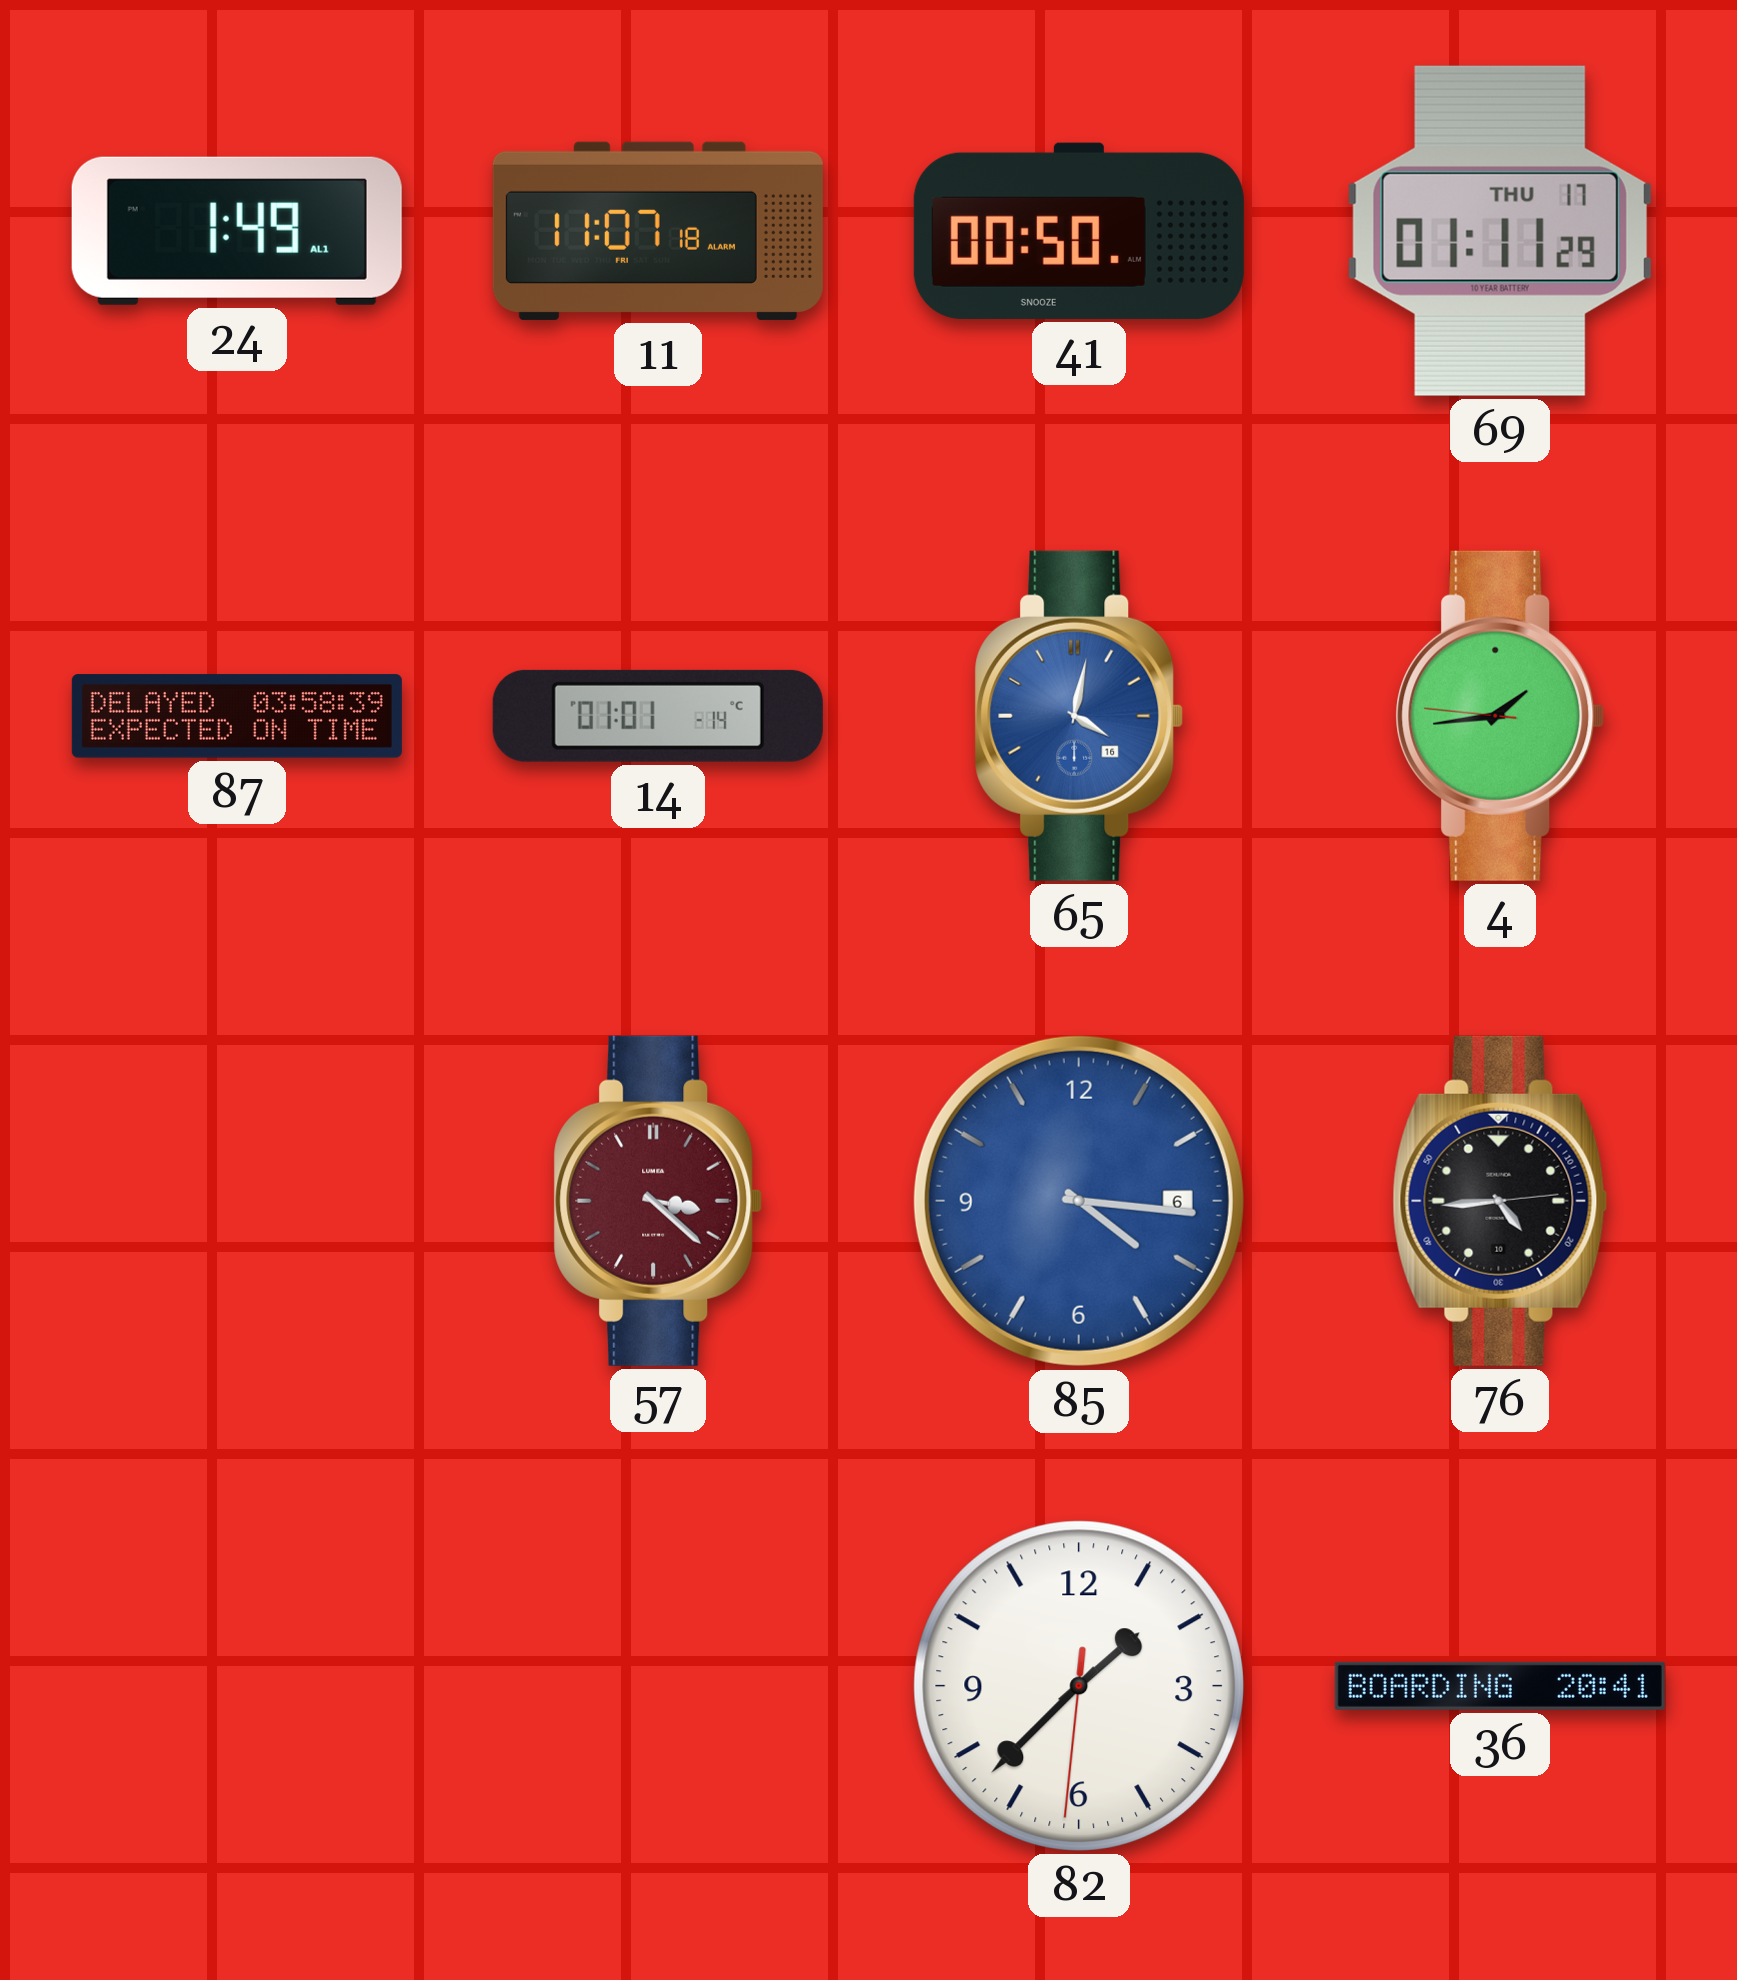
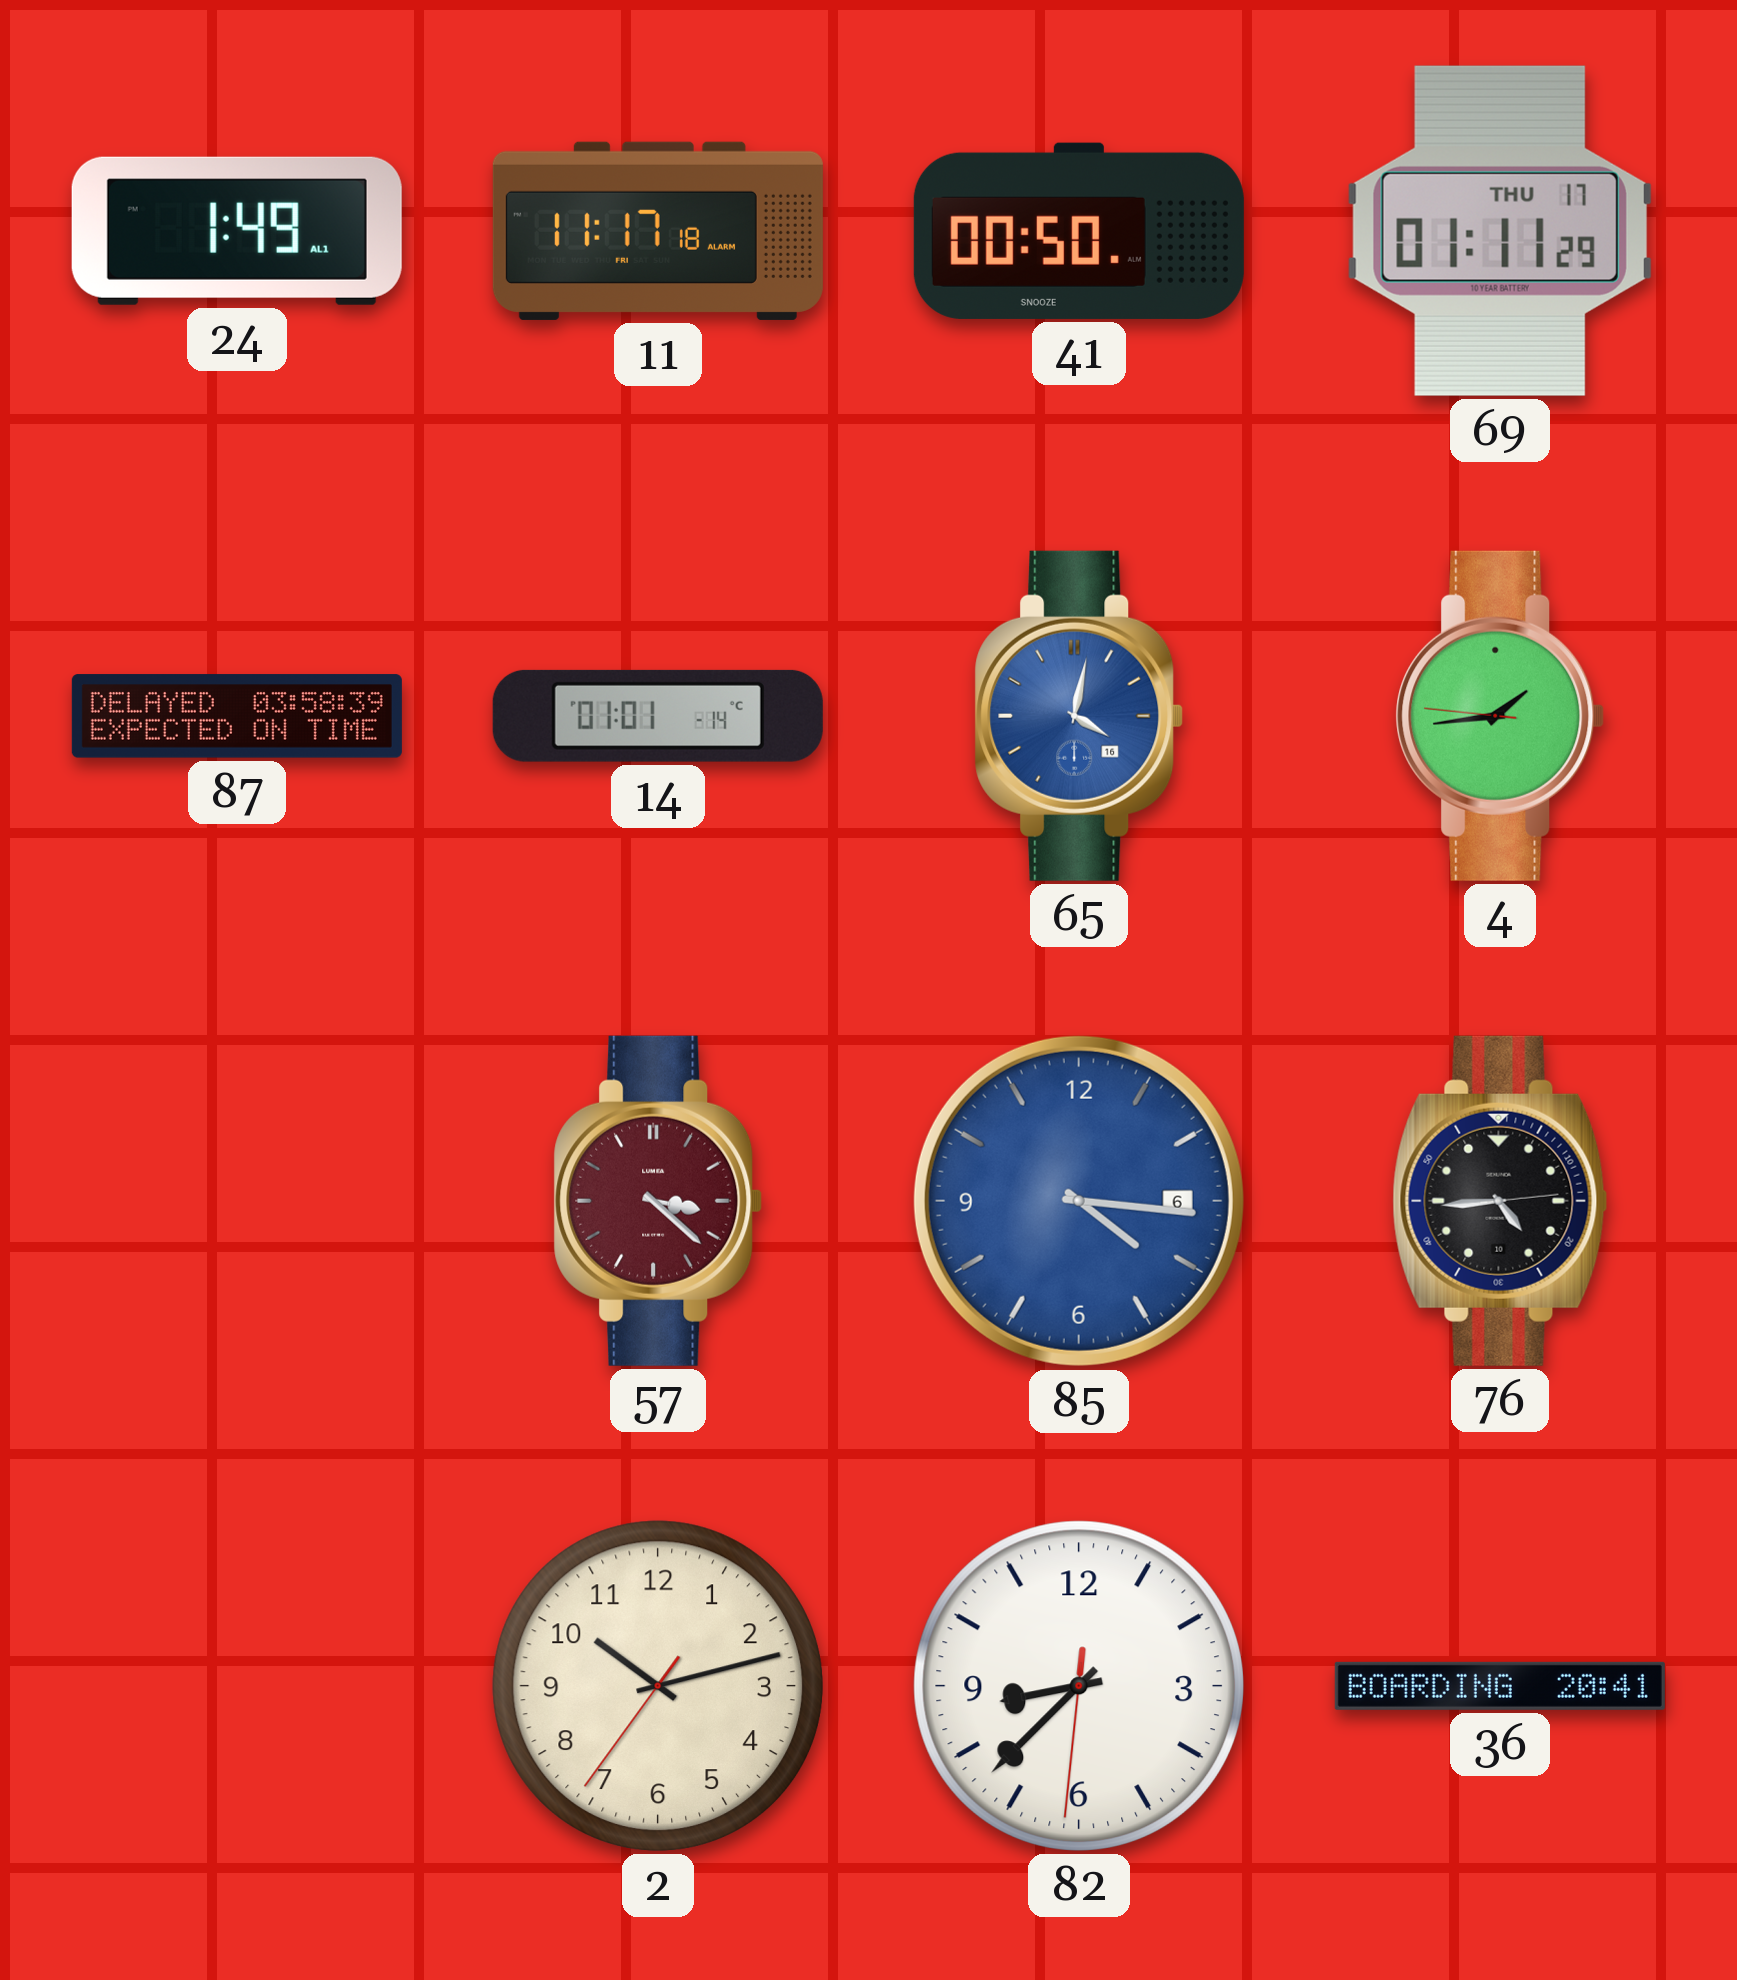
11: 11:07 -> 11:17 (658, 231)
2: none -> 10:12 (658, 1686)
82: 1:37 -> 8:37 (1079, 1686)
